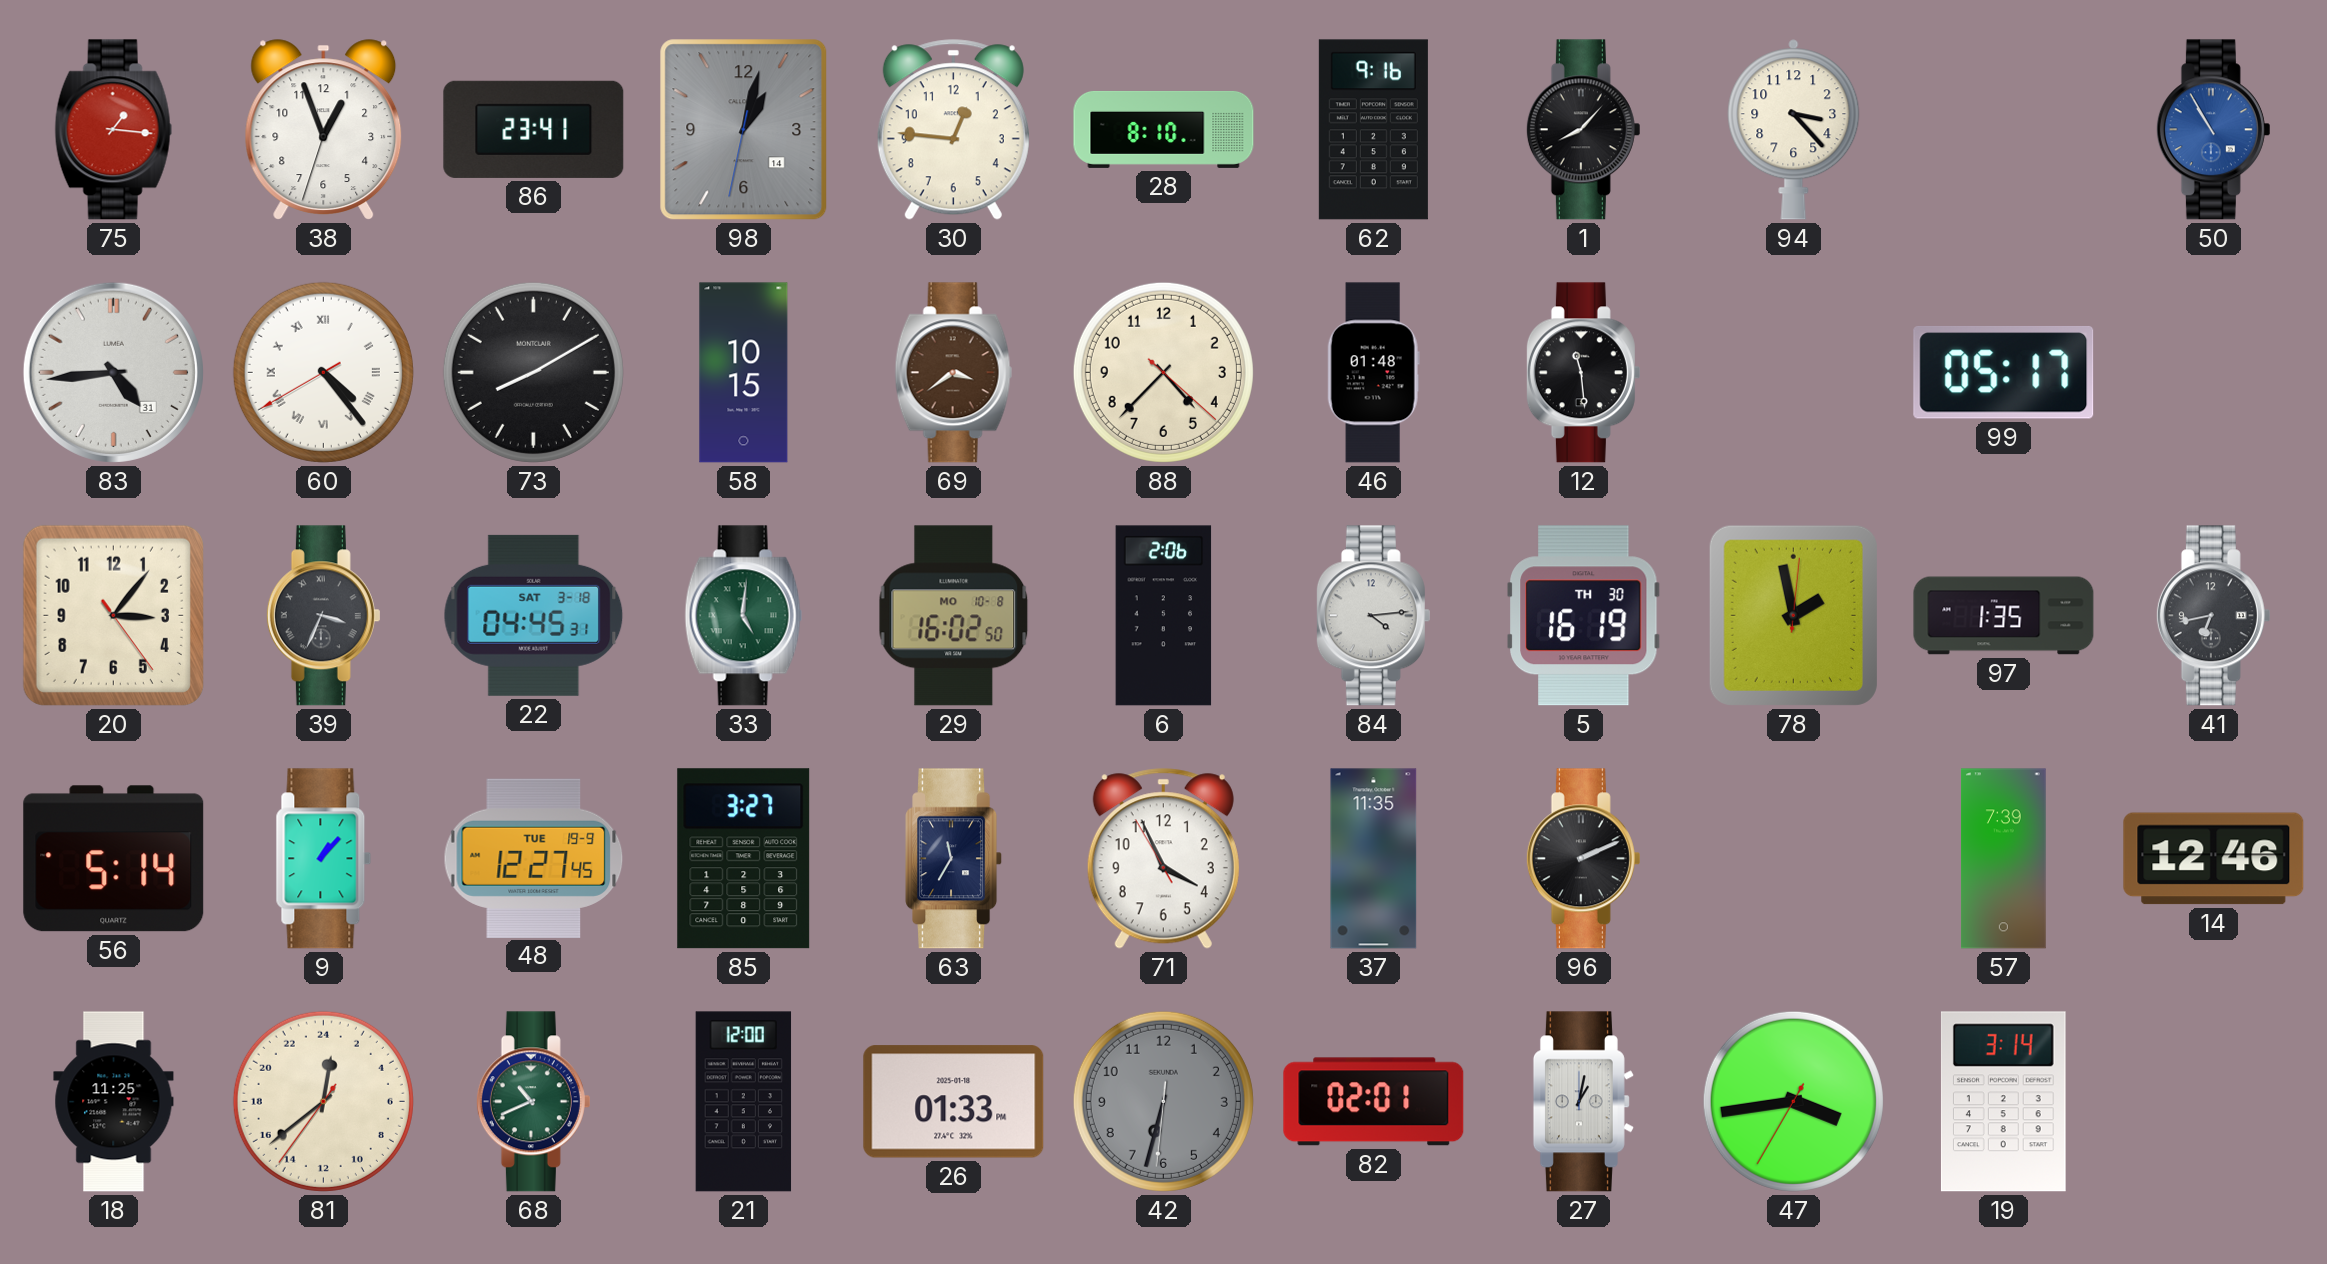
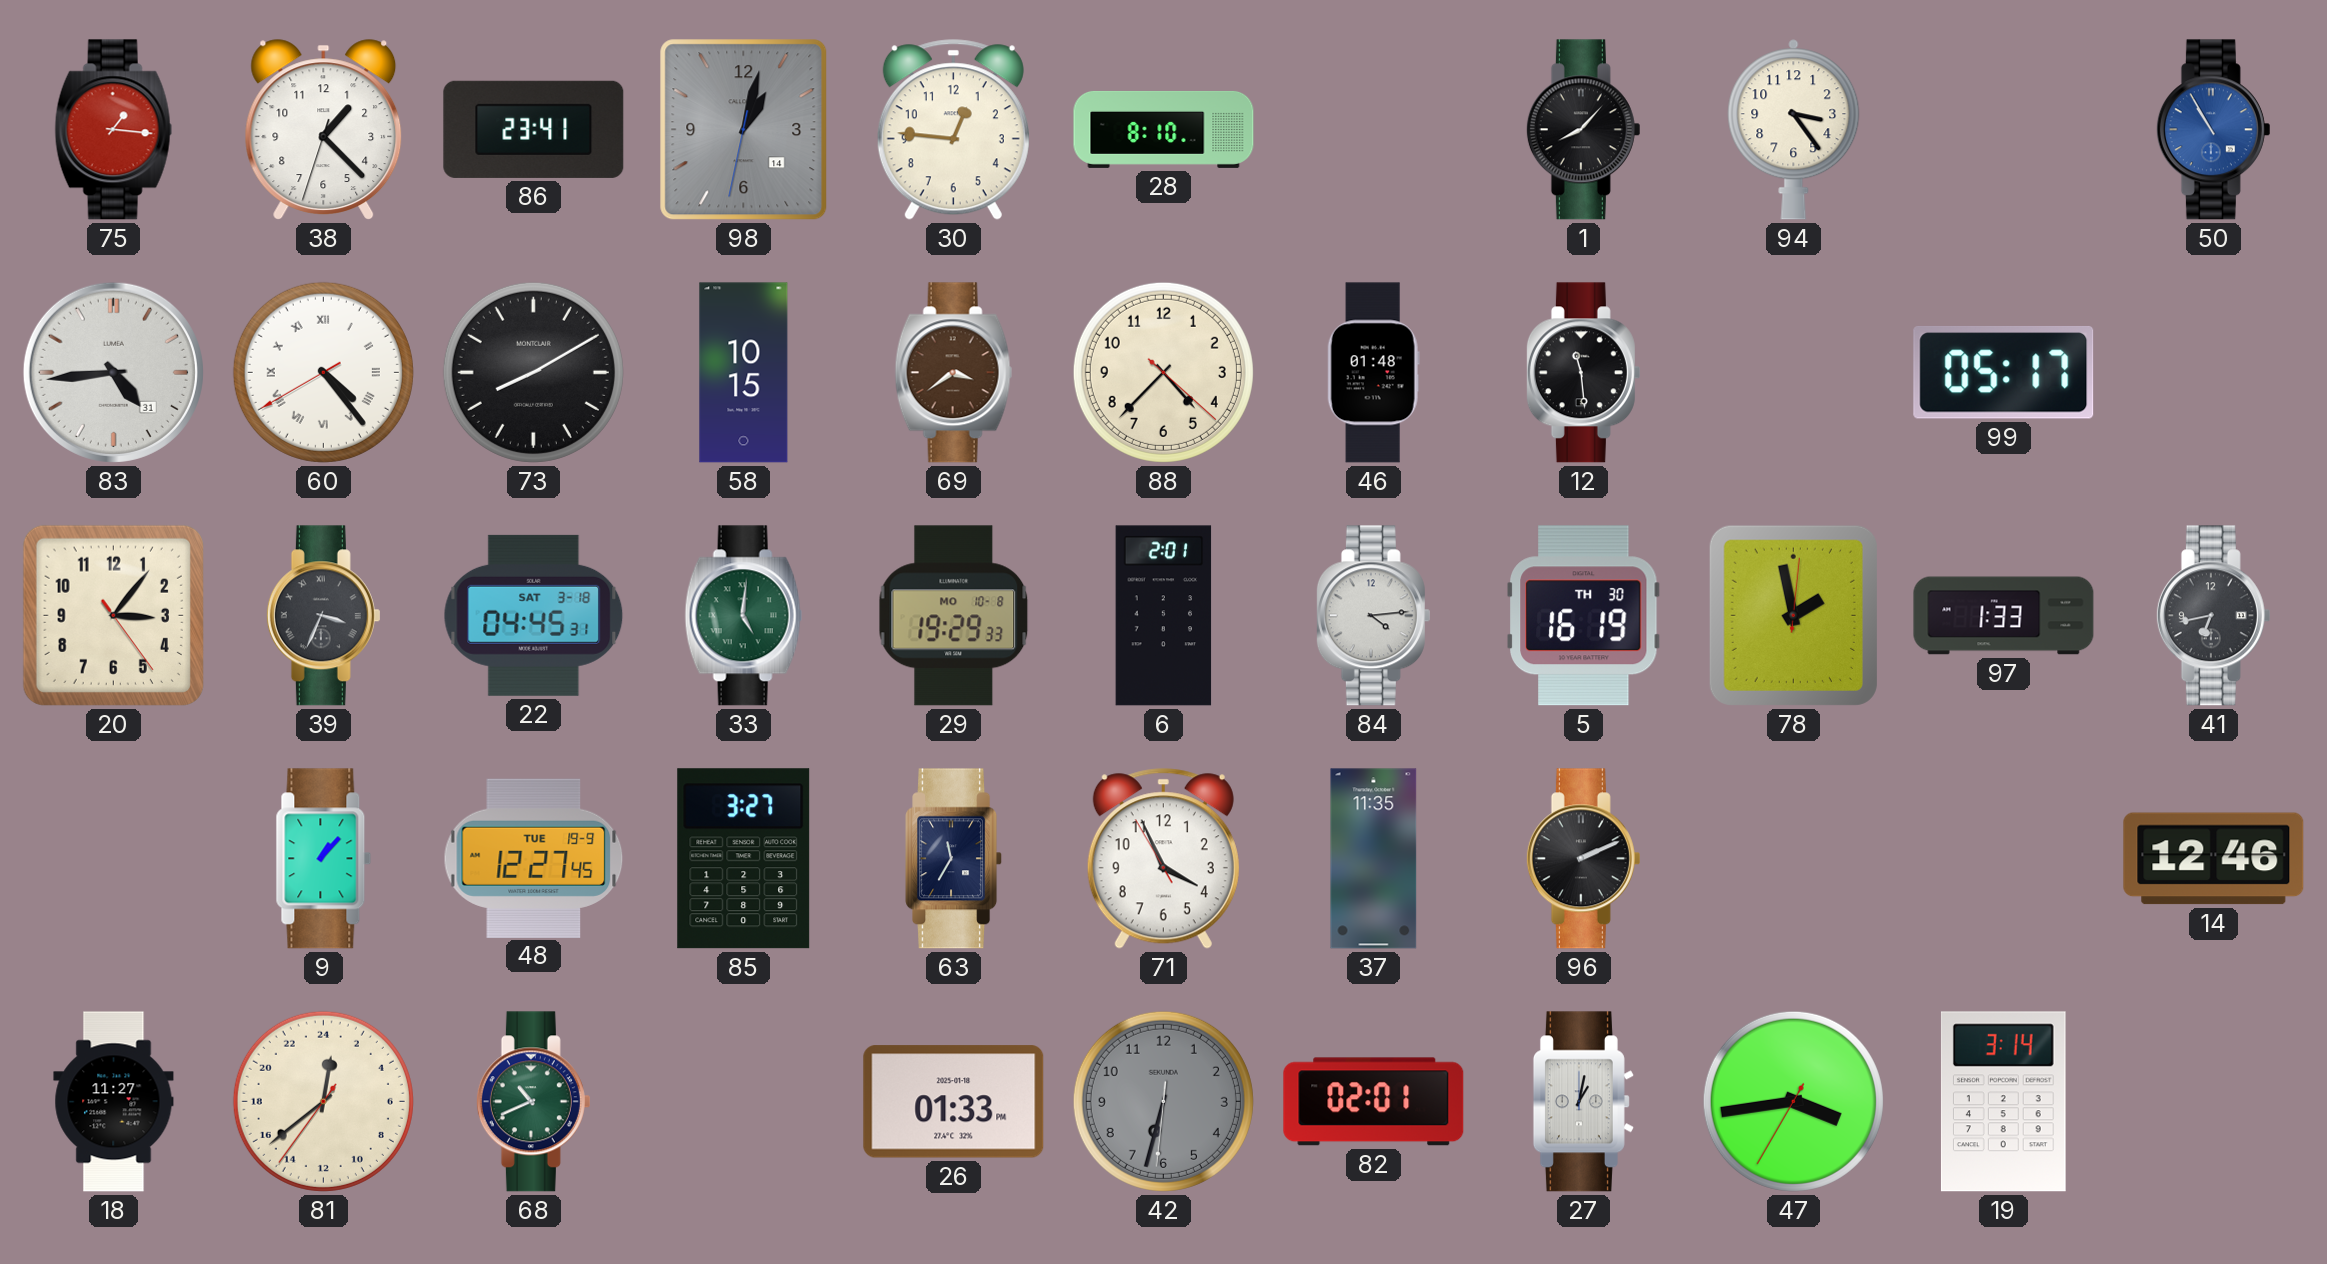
38: 12:56 -> 1:22 (324, 130)
62: 9:16 -> none (1373, 130)
94: 3:23 -> 3:24 (1794, 130)
29: 16:02 -> 19:29 (954, 616)
6: 2:06 -> 2:01 (1164, 616)
97: 1:35 -> 1:33 (2004, 616)
56: 5:14 -> none (114, 859)
57: 7:39 -> none (2004, 859)
18: 11:25 -> 11:27 (114, 1102)
21: 12:00 -> none (744, 1102)
